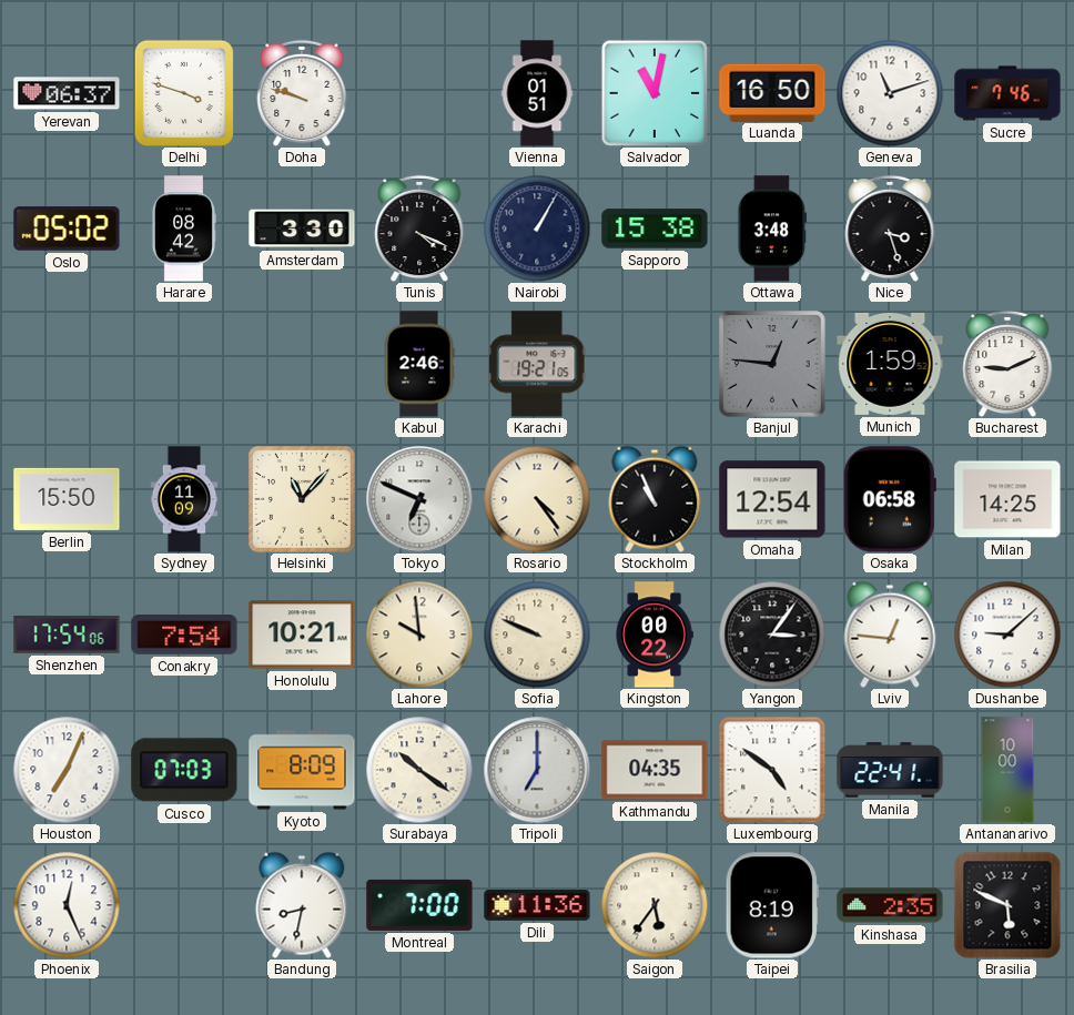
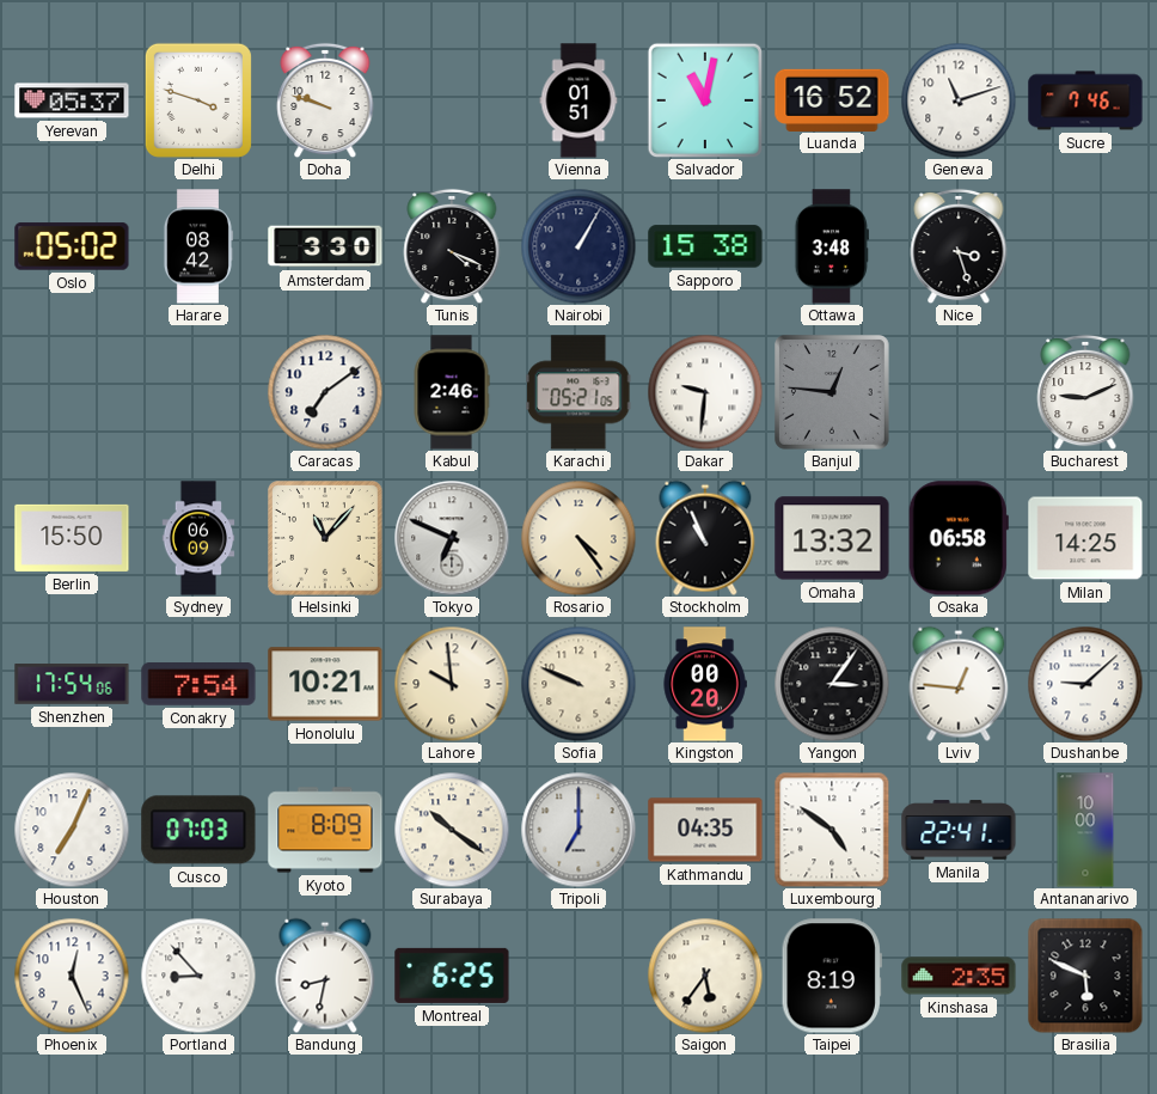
Yerevan: 06:37 -> 05:37 (72, 100)
Luanda: 16:50 -> 16:52 (832, 99)
Caracas: none -> 7:09 (325, 392)
Karachi: 19:21 -> 05:21 (580, 392)
Dakar: none -> 9:31 (705, 392)
Munich: 1:59 -> none (890, 364)
Sydney: 11:09 -> 06:09 (198, 538)
Omaha: 12:54 -> 13:32 (832, 538)
Kingston: 00:22 -> 00:20 (705, 684)
Portland: none -> 8:53 (198, 976)
Montreal: 7:00 -> 6:25 (452, 976)
Dili: 11:36 -> none (537, 905)
